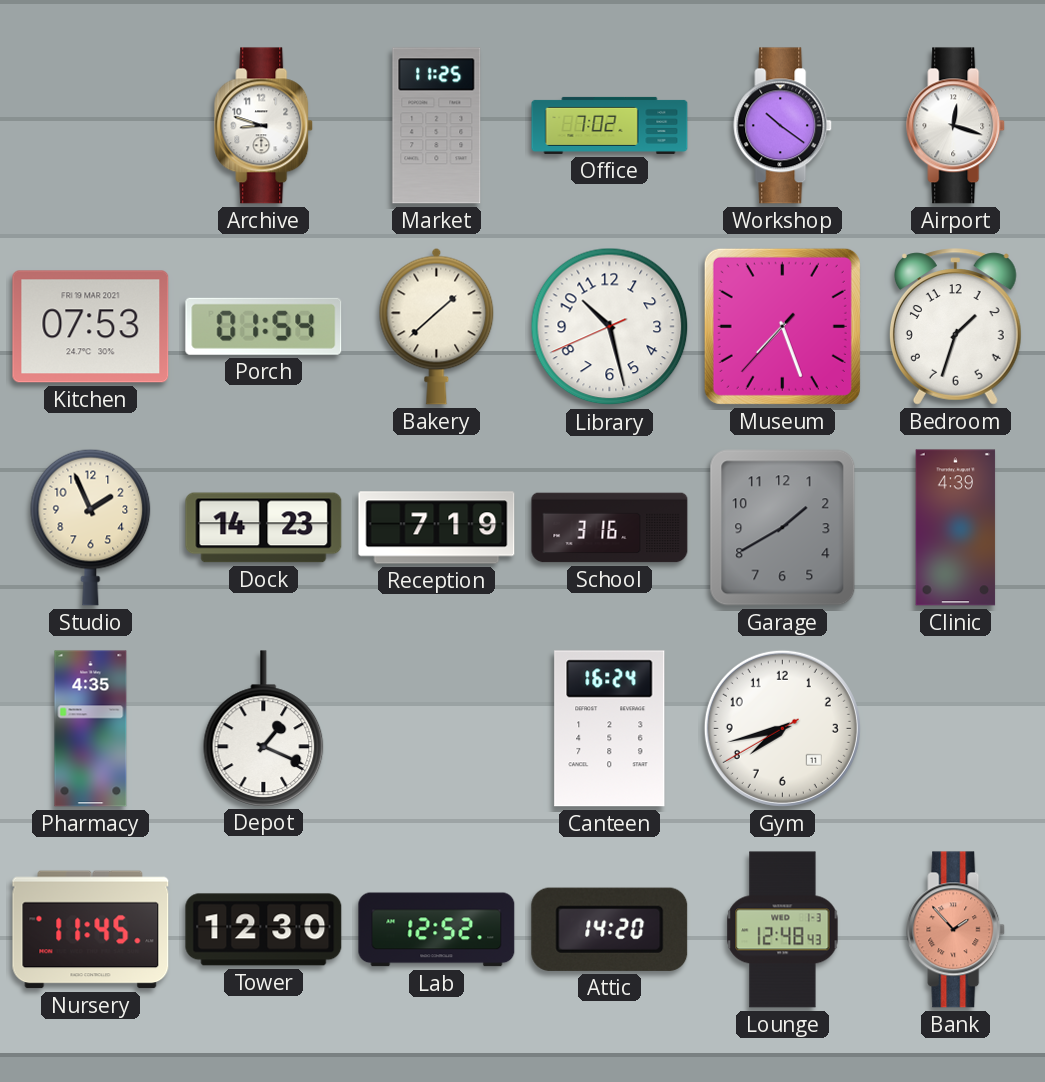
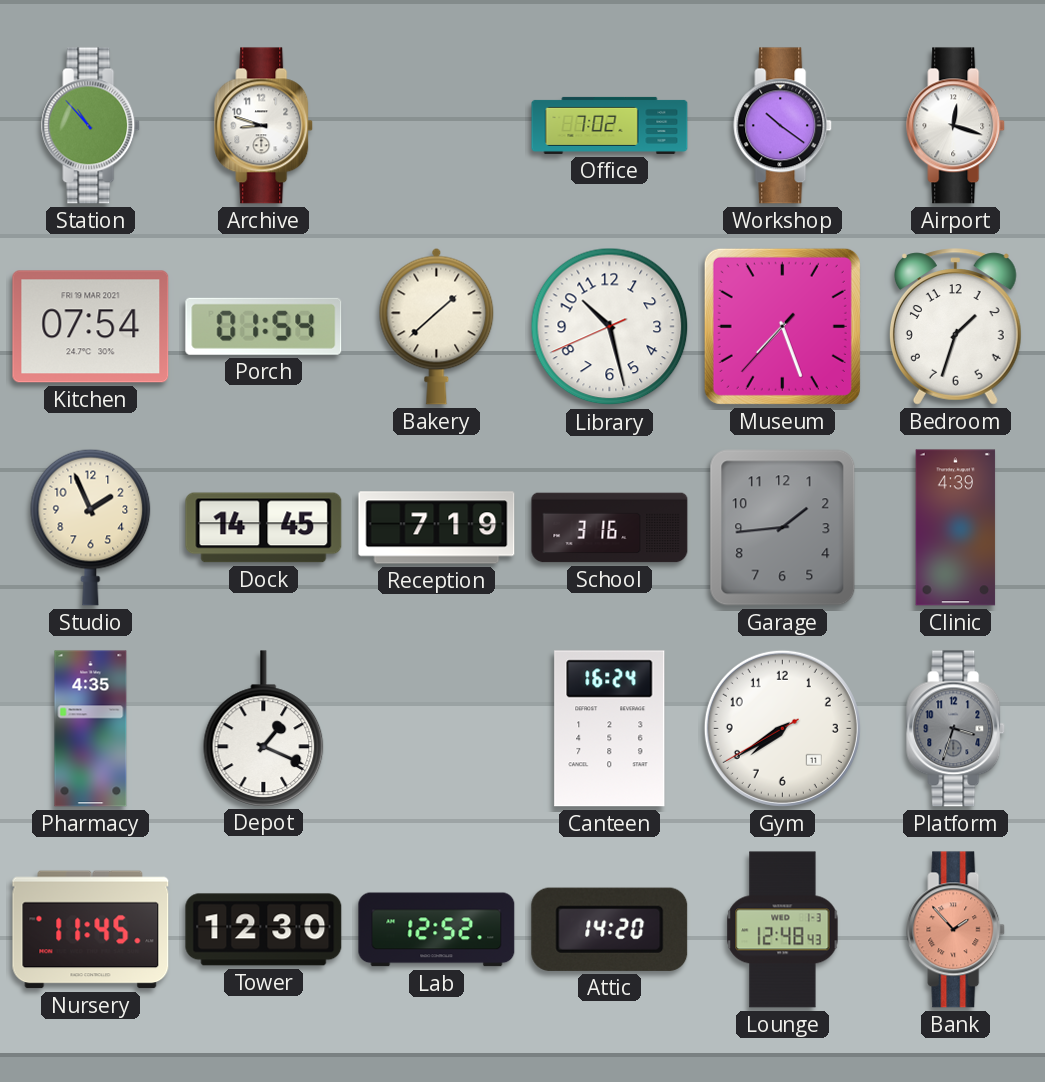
Station: none -> 10:53 (91, 126)
Market: 11:25 -> none (437, 126)
Kitchen: 07:53 -> 07:54 (91, 327)
Dock: 14:23 -> 14:45 (264, 528)
Garage: 1:40 -> 1:44 (783, 528)
Gym: 7:42 -> 7:39 (782, 728)
Platform: none -> 3:33 (956, 729)
